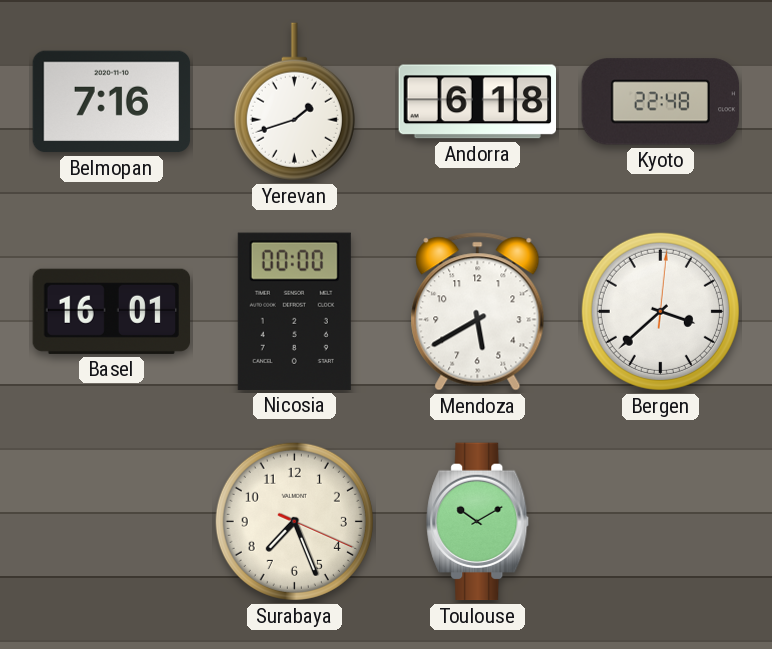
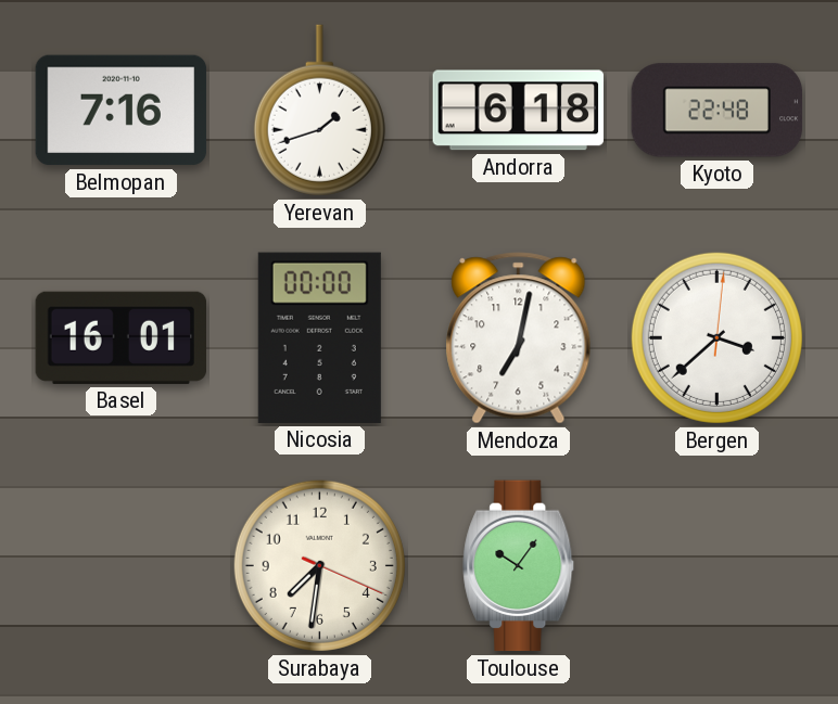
Mendoza: 5:40 -> 7:02 (519, 338)
Surabaya: 7:26 -> 7:31 (319, 565)
Toulouse: 10:10 -> 10:06 (519, 566)
